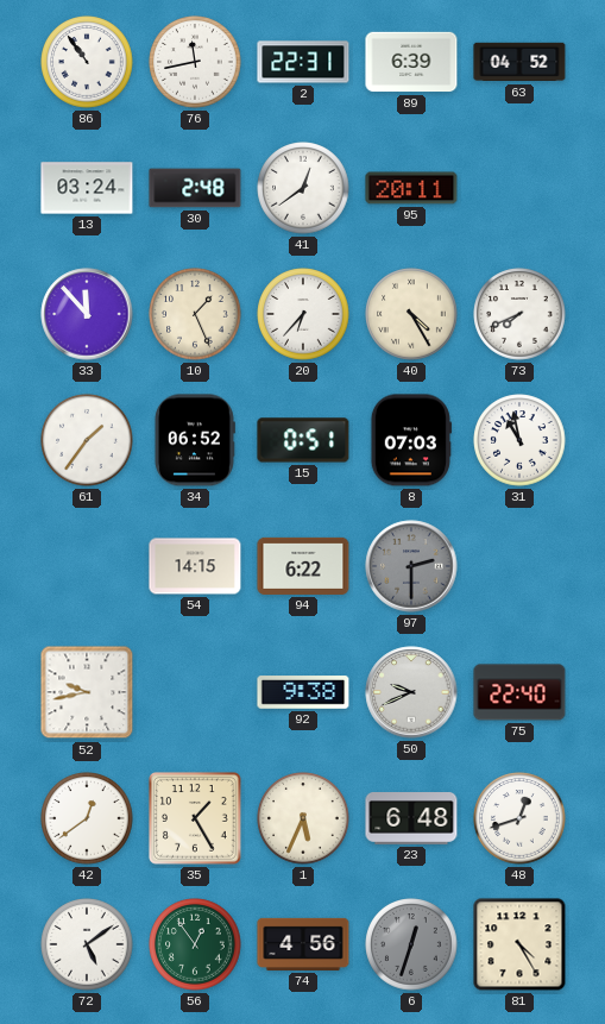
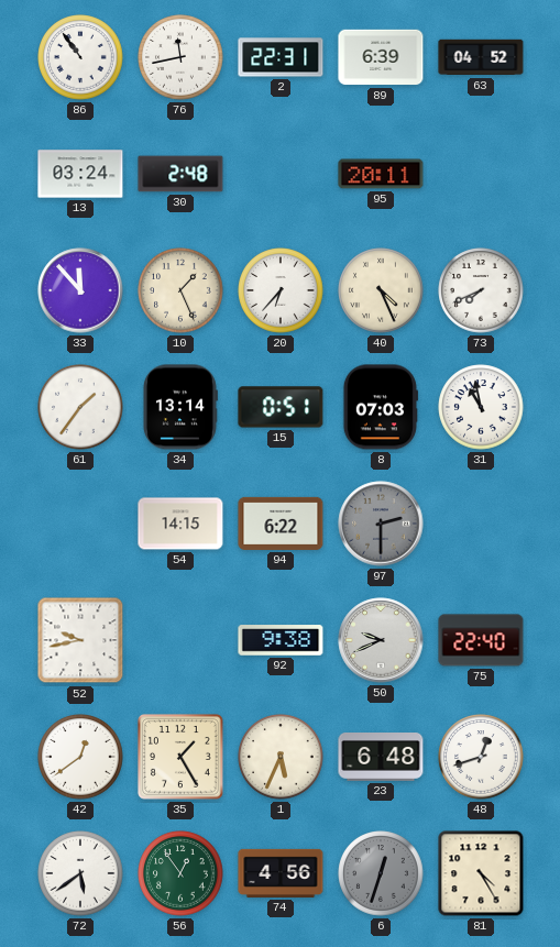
41: 12:39 -> none (303, 188)
40: 4:25 -> 4:26 (381, 290)
34: 06:52 -> 13:14 (179, 407)
72: 5:09 -> 5:39 (80, 873)
